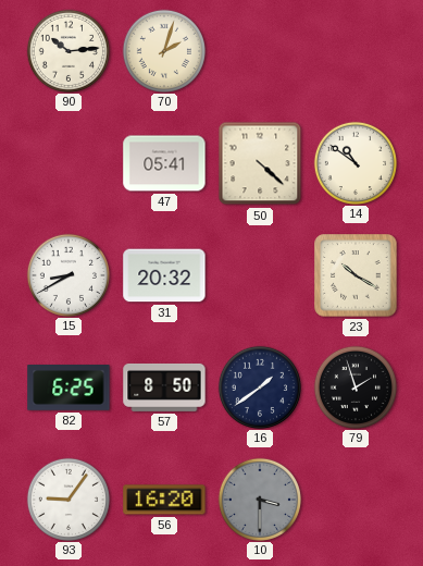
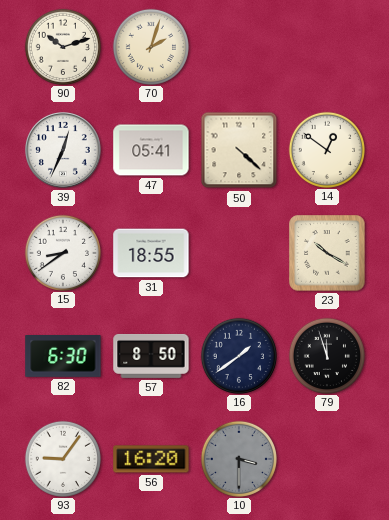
90: 10:14 -> 10:12 (62, 46)
39: none -> 12:34 (64, 151)
14: 10:51 -> 12:51 (326, 149)
15: 8:40 -> 8:39 (62, 252)
31: 20:32 -> 18:55 (151, 253)
82: 6:25 -> 6:30 (63, 357)
79: 1:57 -> 11:57 (326, 355)
